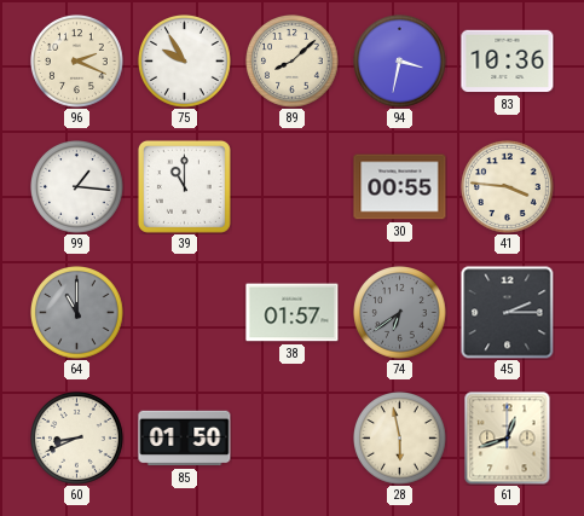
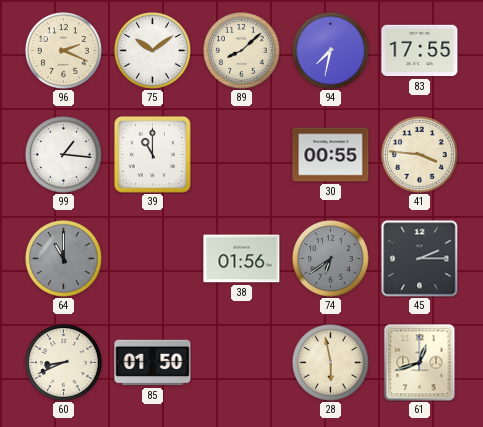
75: 9:55 -> 10:09 (153, 51)
94: 3:32 -> 7:32 (331, 51)
83: 10:36 -> 17:55 (420, 51)
38: 01:57 -> 01:56 (242, 259)
